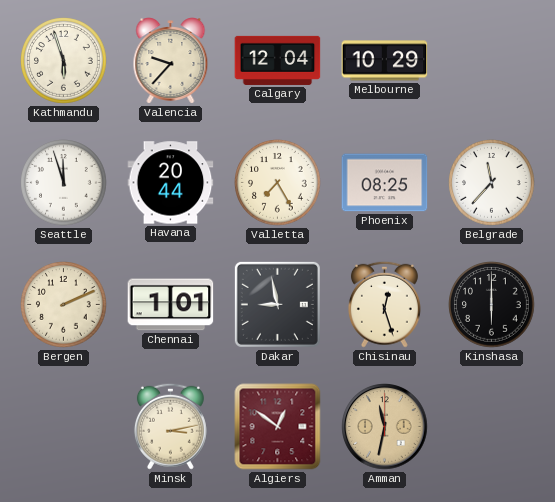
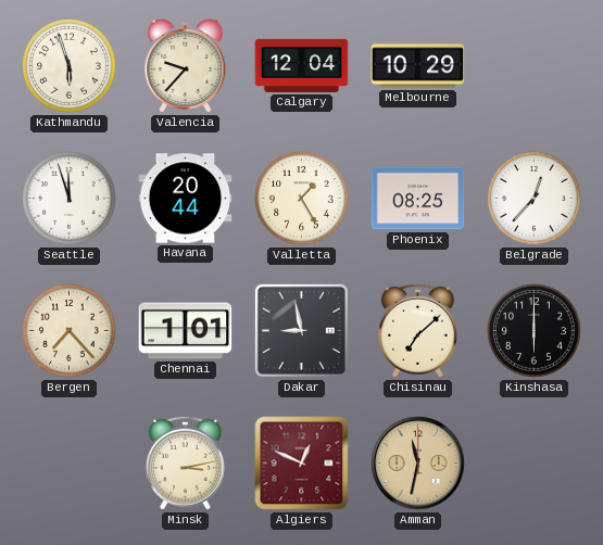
Valletta: 7:25 -> 1:25 (302, 199)
Belgrade: 11:37 -> 12:37 (535, 199)
Bergen: 2:11 -> 7:23 (70, 331)
Chisinau: 12:27 -> 7:08 (417, 330)
Algiers: 12:51 -> 12:49 (302, 464)
